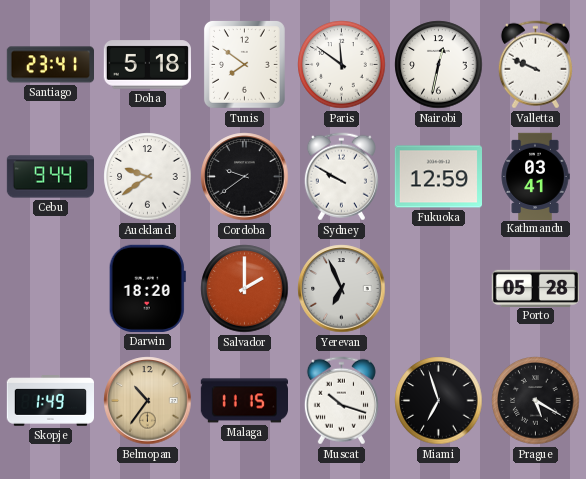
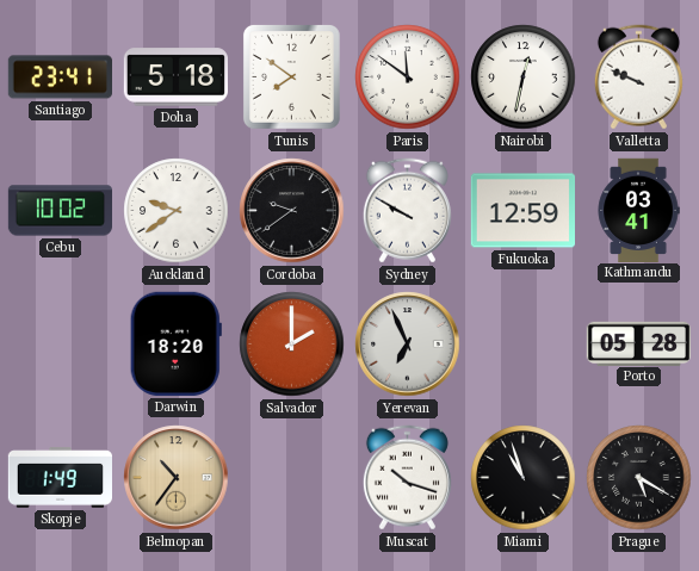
Cebu: 9:44 -> 10:02 (61, 211)
Malaga: 11:15 -> none (244, 401)
Miami: 6:57 -> 10:57 (524, 478)
